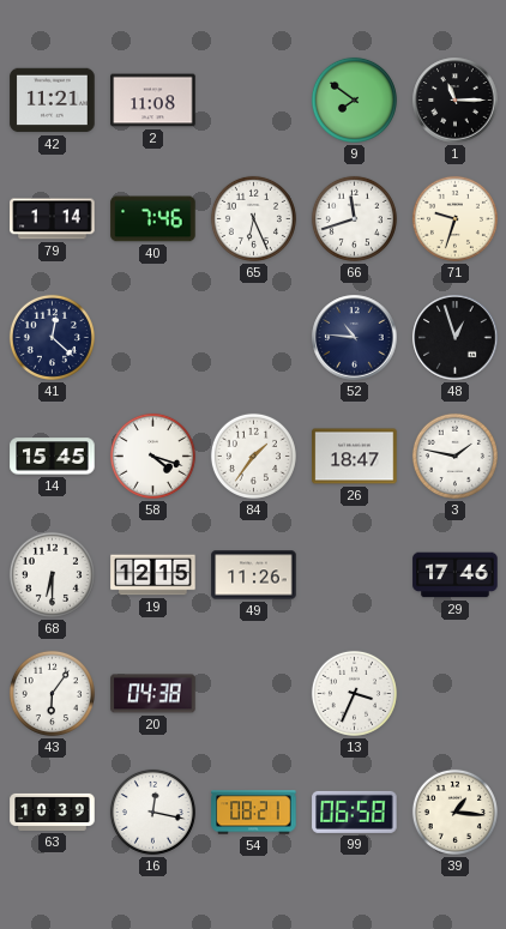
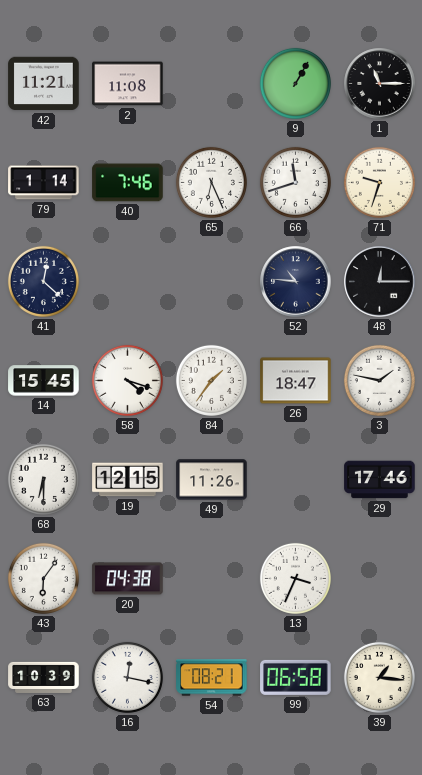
9: 7:51 -> 1:05 (295, 83)
48: 12:57 -> 12:15 (380, 282)
